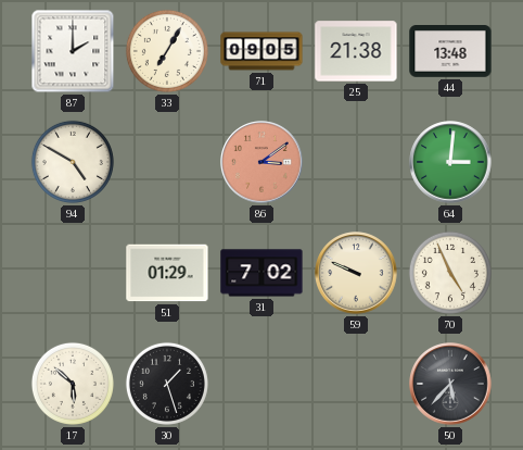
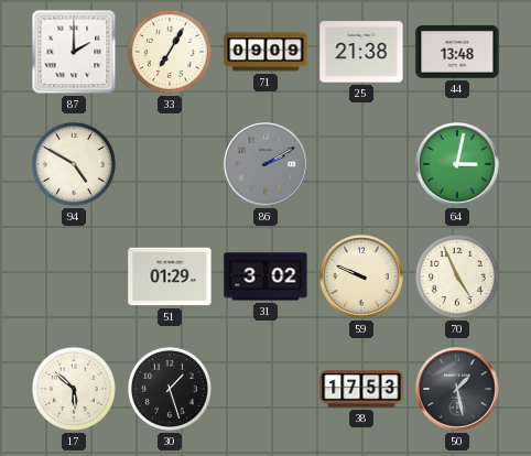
71: 09:05 -> 09:09 (265, 52)
86: 3:09 -> 2:10 (265, 164)
86 dial: salmon -> grey (265, 164)
64: 3:01 -> 3:02 (457, 164)
31: 7:02 -> 3:02 (265, 276)
38: none -> 17:53 (361, 389)
50: 5:37 -> 1:28 (457, 389)
